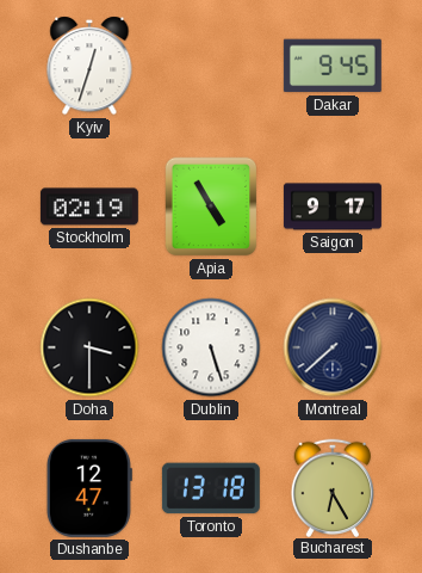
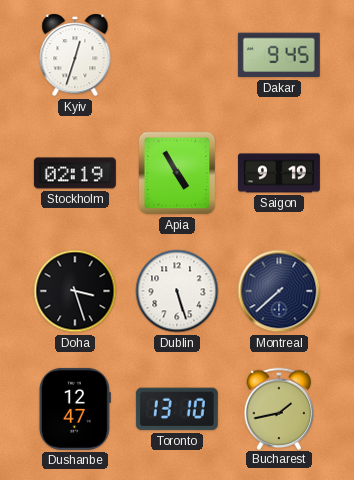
Saigon: 9:17 -> 9:19 (279, 173)
Doha: 3:30 -> 3:27 (75, 291)
Toronto: 13:18 -> 13:10 (177, 409)
Bucharest: 6:25 -> 1:43 (278, 408)
